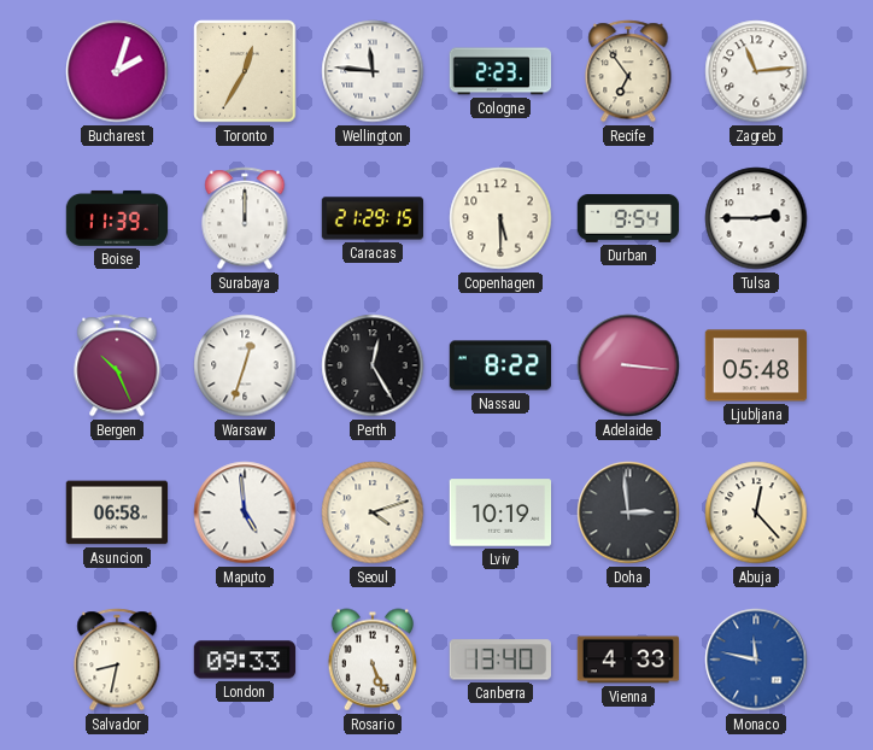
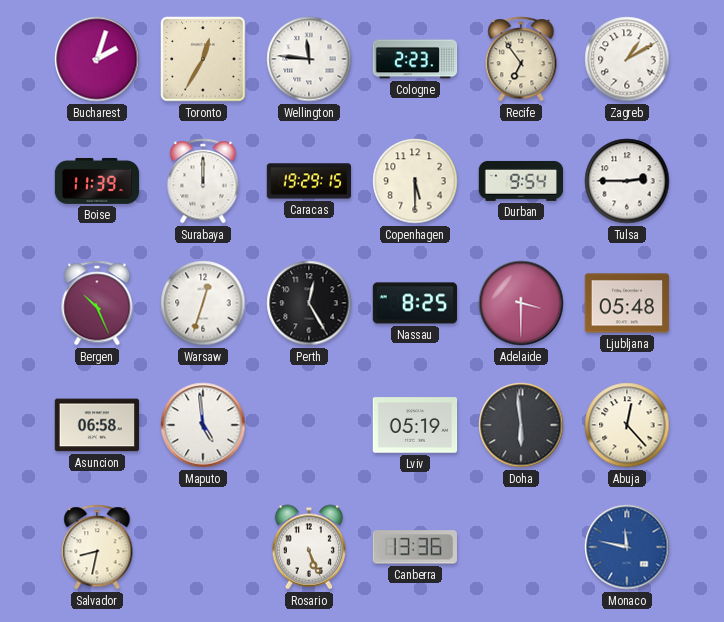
Zagreb: 11:14 -> 1:10 (627, 59)
Caracas: 21:29 -> 19:29 (309, 181)
Nassau: 8:22 -> 8:25 (415, 303)
Adelaide: 3:16 -> 3:30 (521, 303)
Seoul: 4:12 -> none (373, 512)
Lviv: 10:19 -> 05:19 (415, 425)
Doha: 2:59 -> 5:59 (521, 425)
London: 09:33 -> none (245, 660)
Canberra: 13:40 -> 13:36 (415, 547)
Vienna: 4:33 -> none (628, 660)
